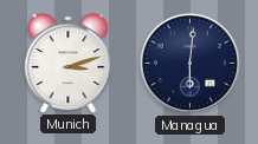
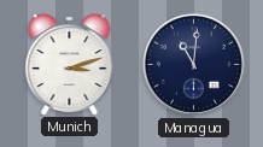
Managua: 6:01 -> 11:01 (193, 64)
